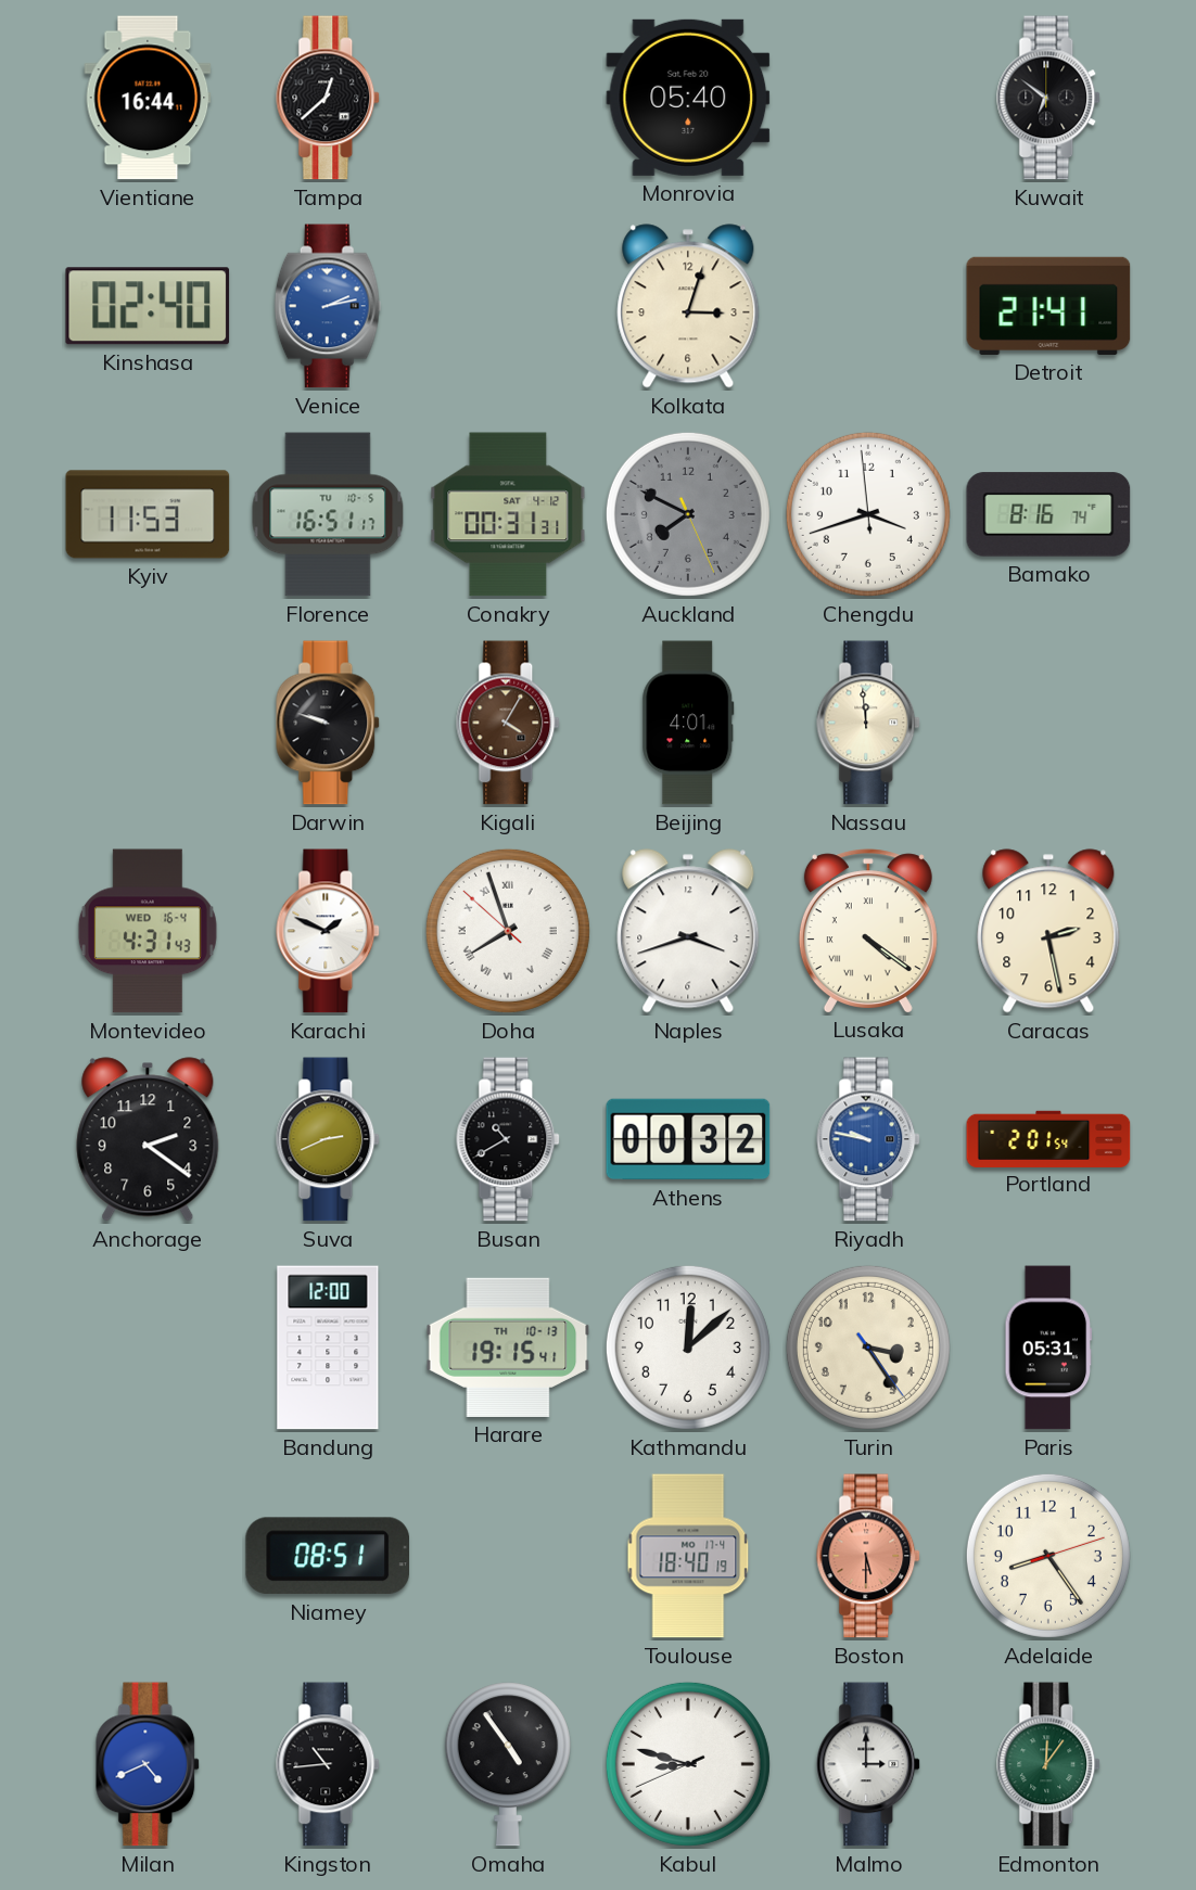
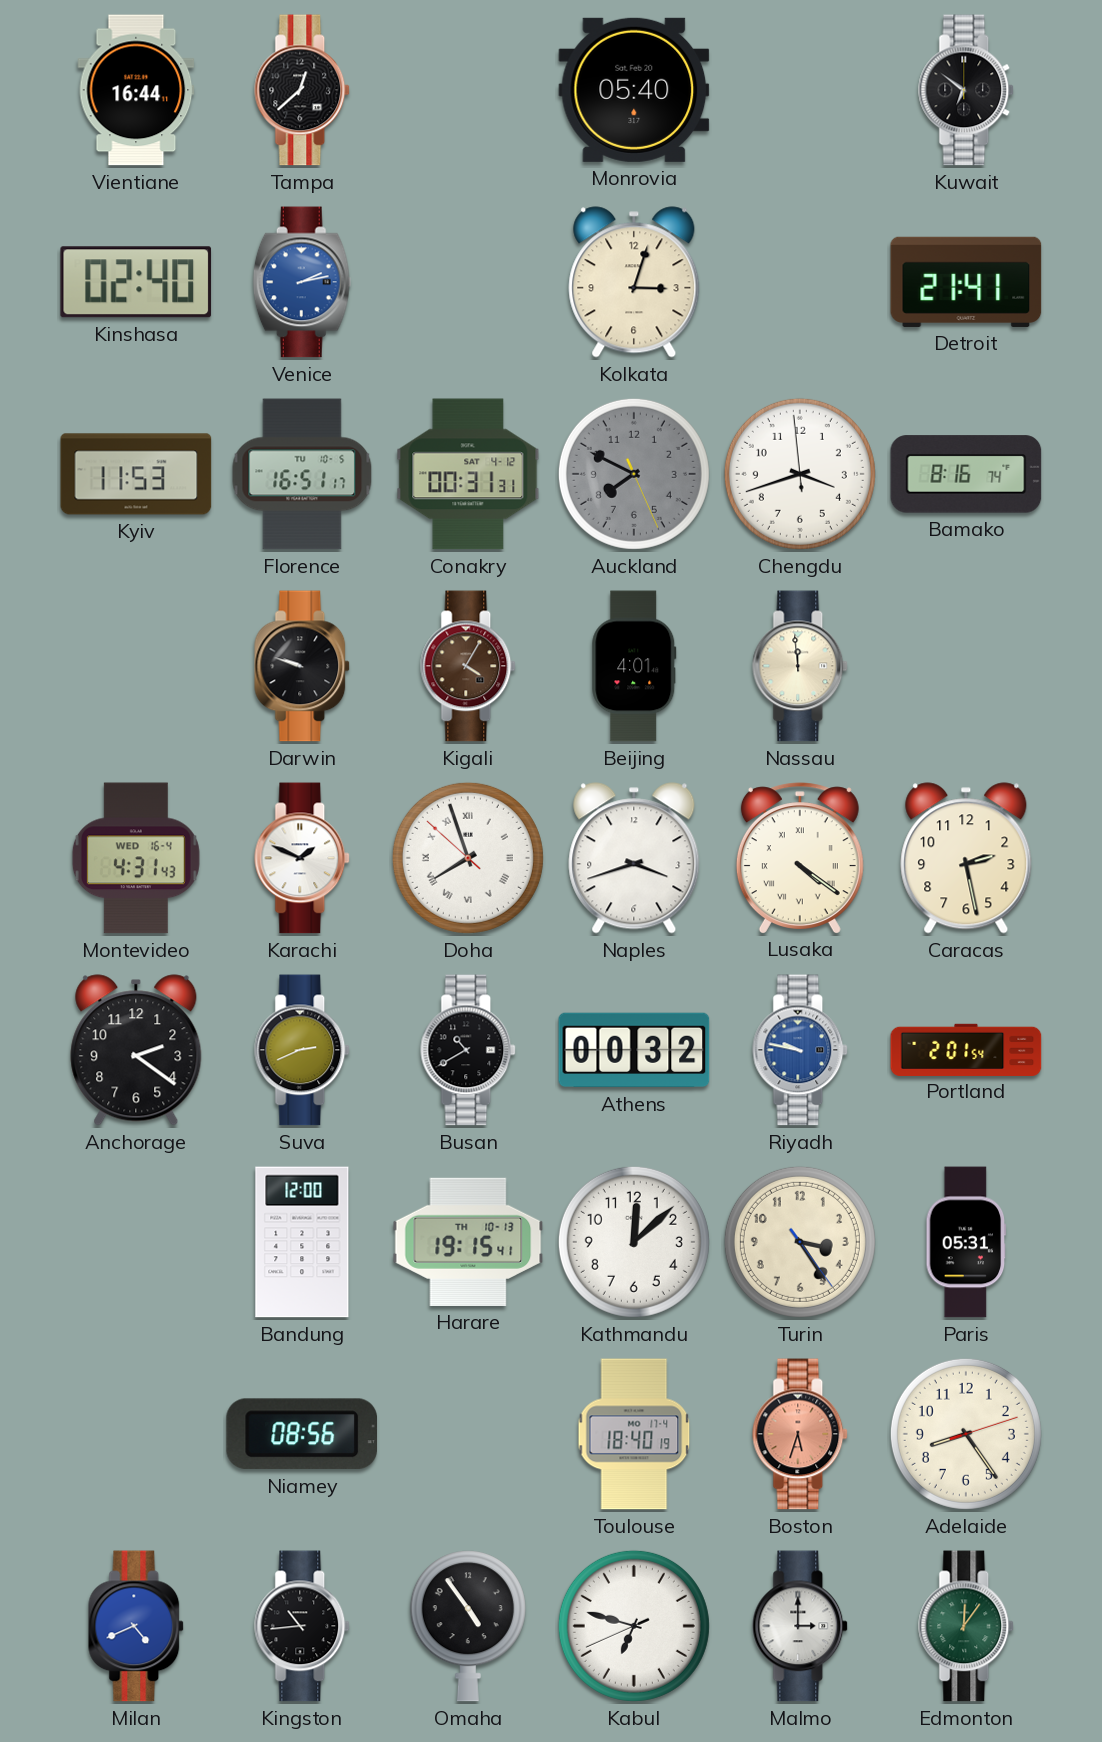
Niamey: 08:51 -> 08:56 (301, 1434)
Boston: 5:30 -> 5:33 (801, 1434)
Kabul: 8:47 -> 6:47 (634, 1626)
